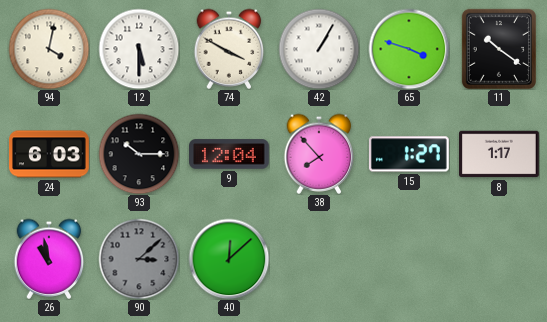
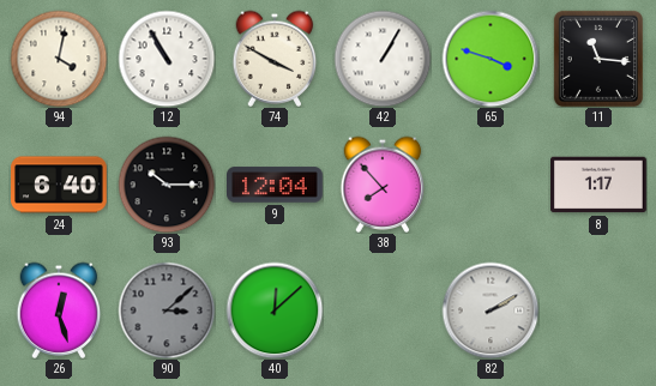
12: 5:30 -> 10:55 (167, 59)
11: 10:21 -> 11:16 (598, 58)
24: 6:03 -> 6:40 (60, 185)
15: 1:27 -> none (409, 154)
26: 10:58 -> 12:27 (59, 310)
82: none -> 2:10 (491, 310)
